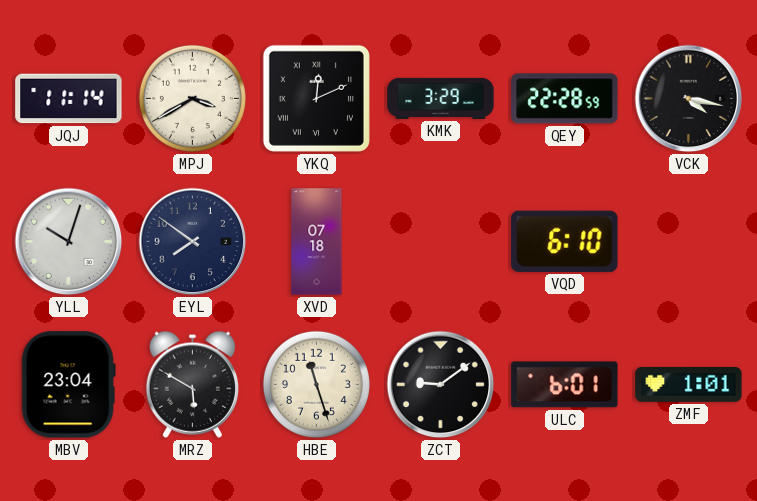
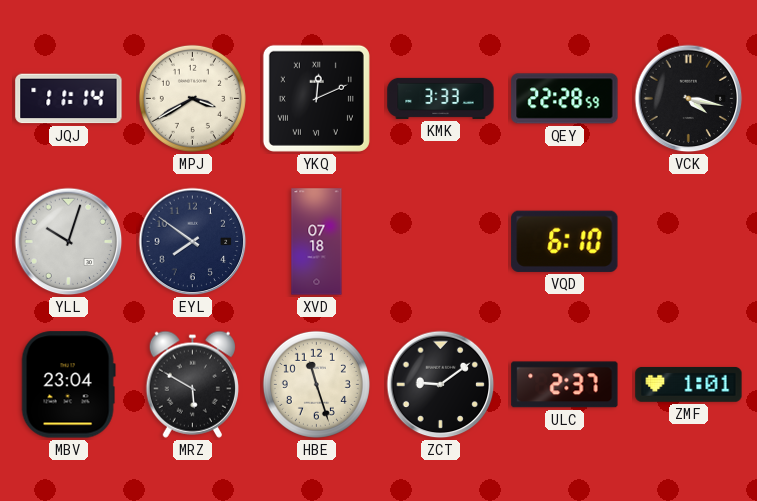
KMK: 3:29 -> 3:33 (441, 98)
ULC: 6:01 -> 2:37 (565, 385)
